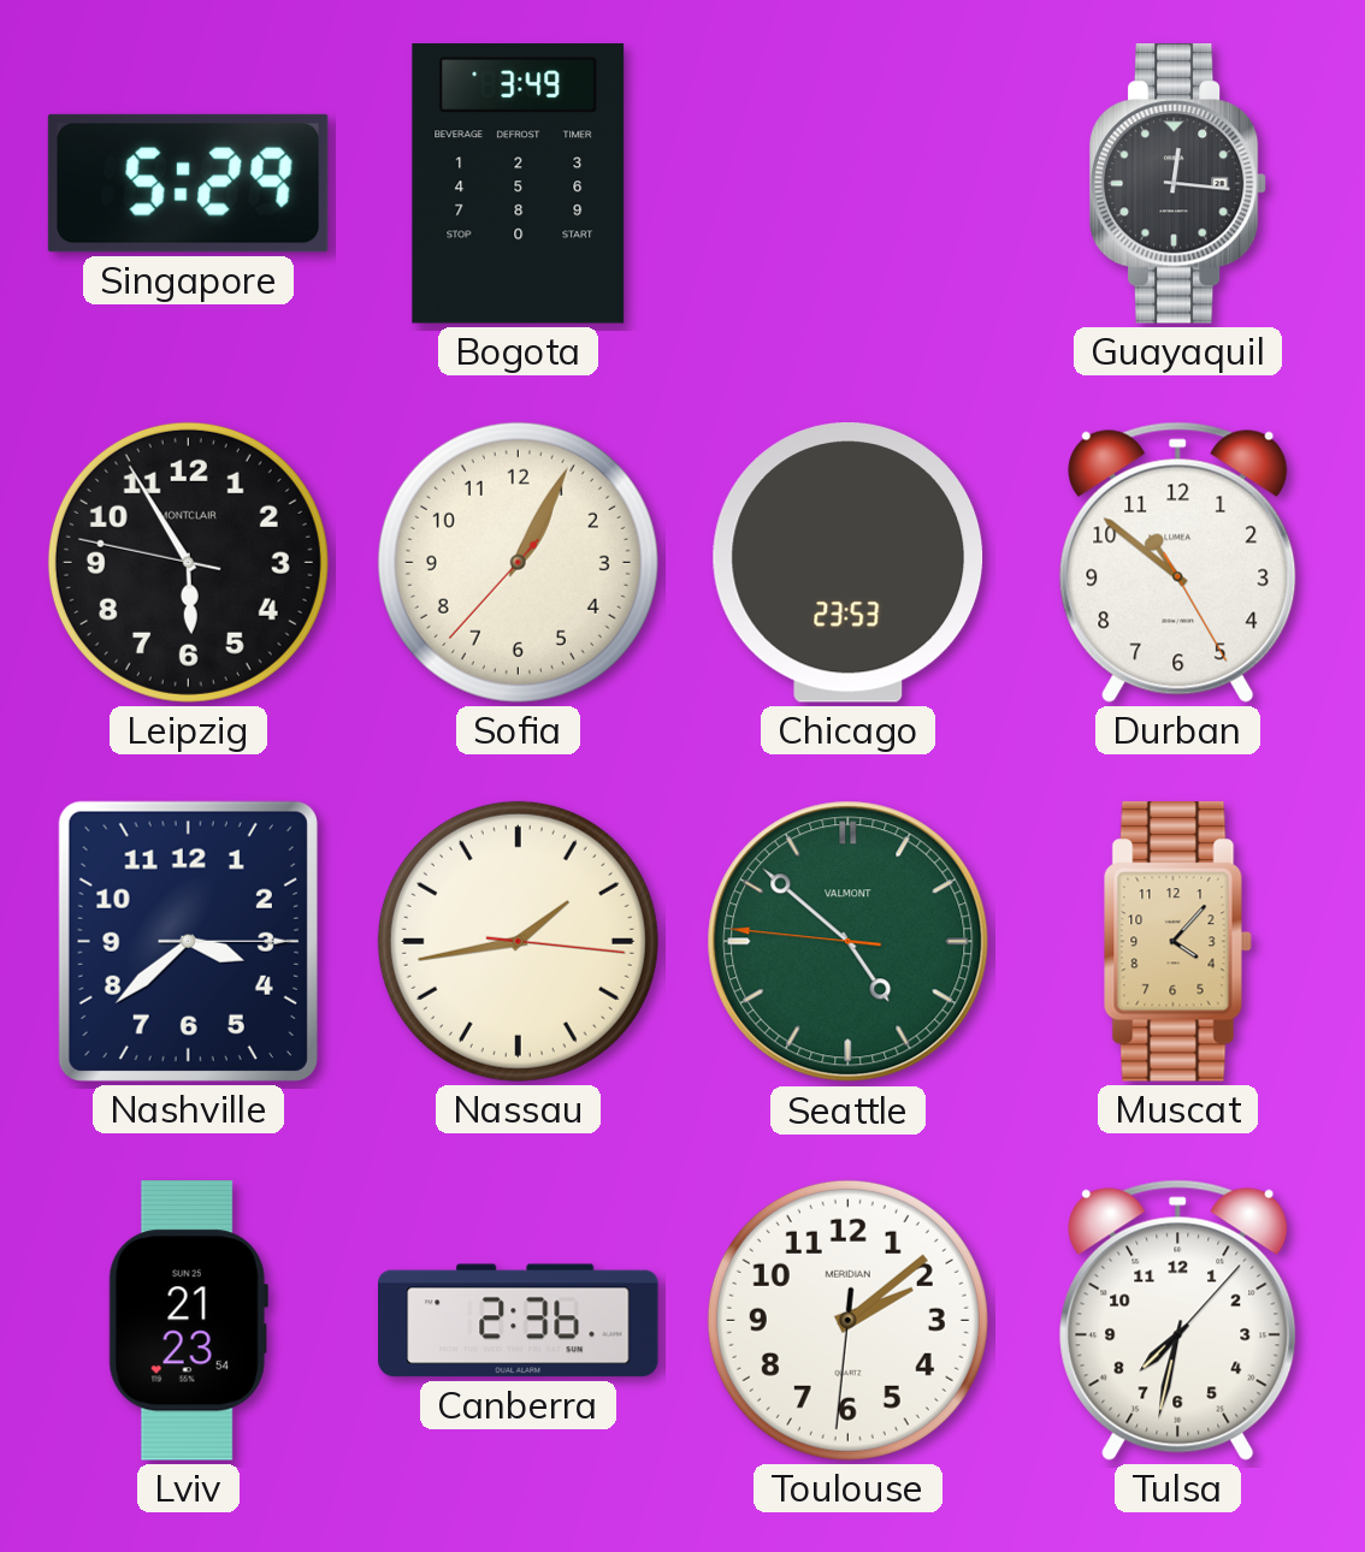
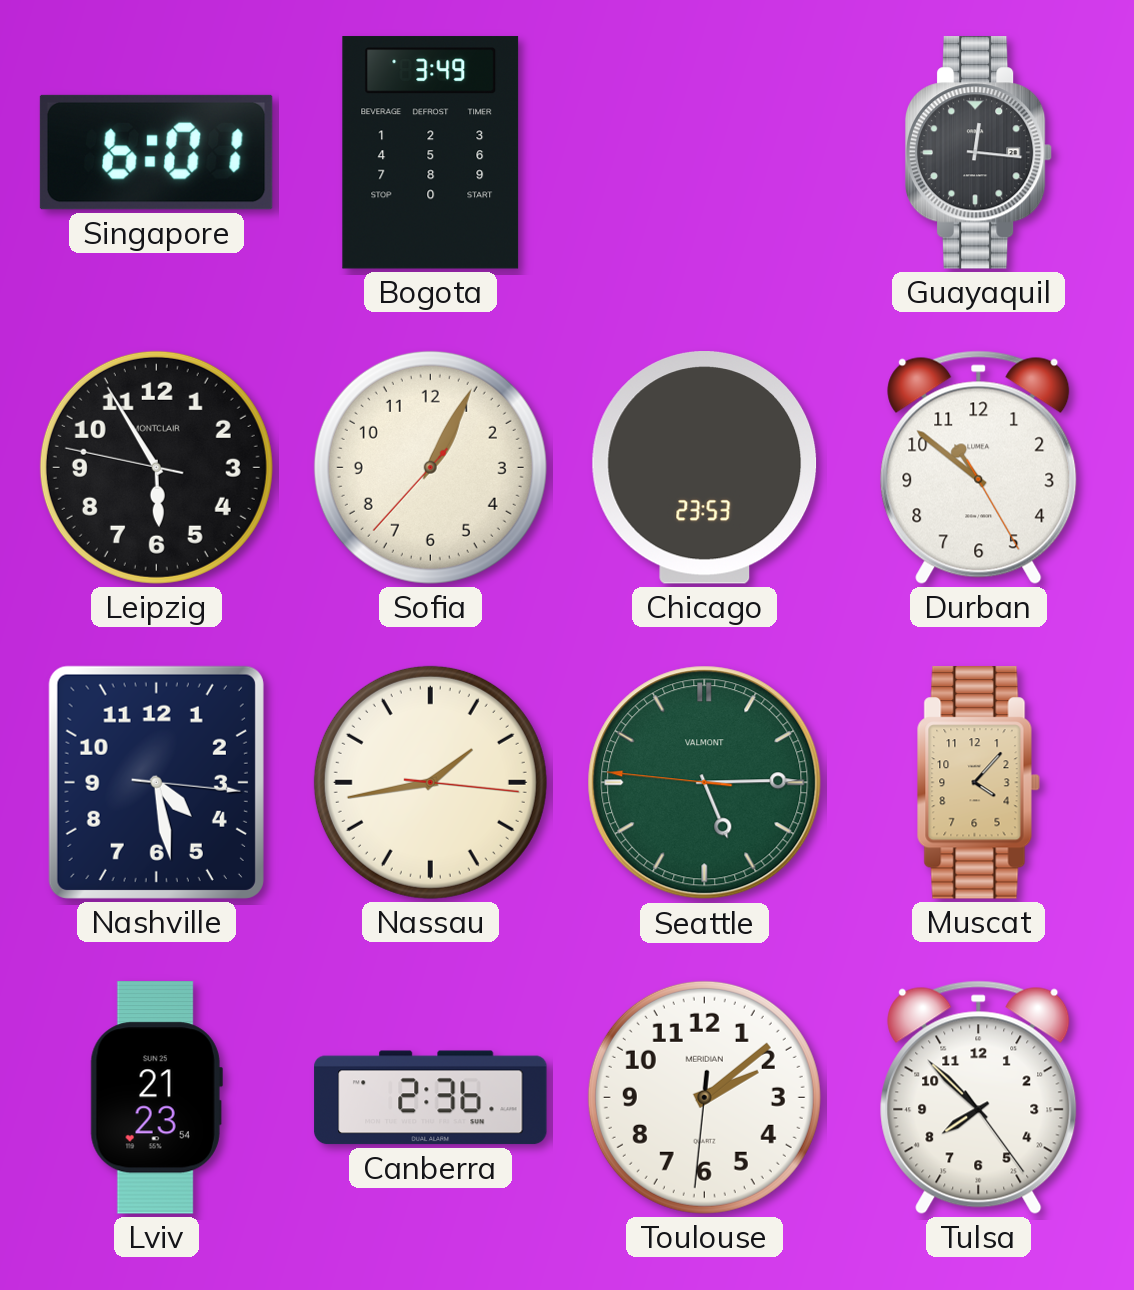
Singapore: 5:29 -> 6:01 (156, 152)
Nashville: 3:38 -> 4:28 (156, 782)
Seattle: 4:51 -> 5:14 (705, 783)
Tulsa: 7:32 -> 7:52 (979, 1097)
